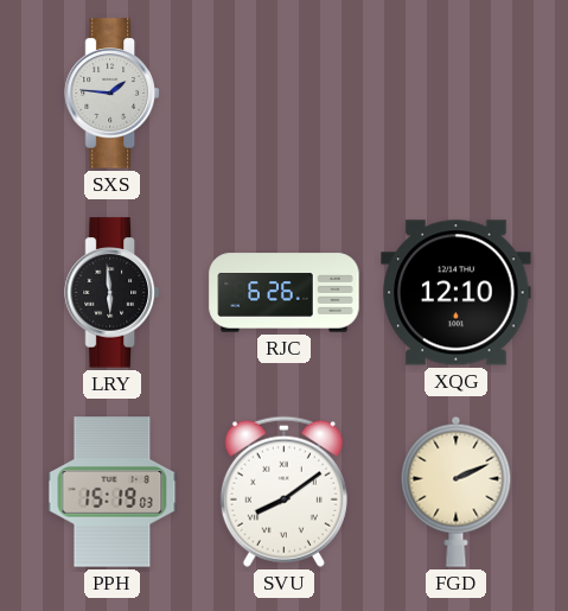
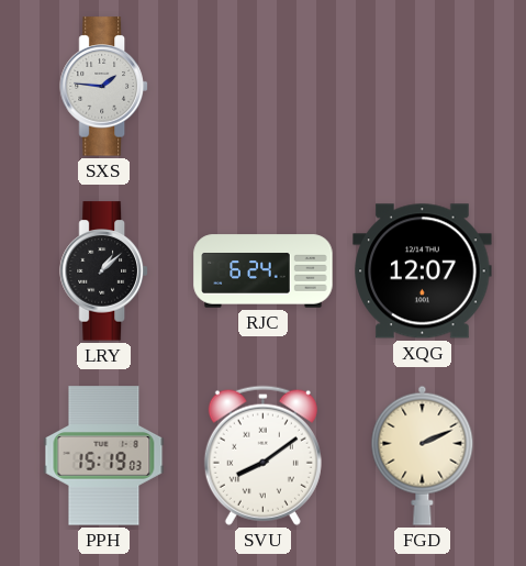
LRY: 5:59 -> 1:08 (104, 271)
RJC: 6:26 -> 6:24 (264, 271)
XQG: 12:10 -> 12:07 (423, 271)
